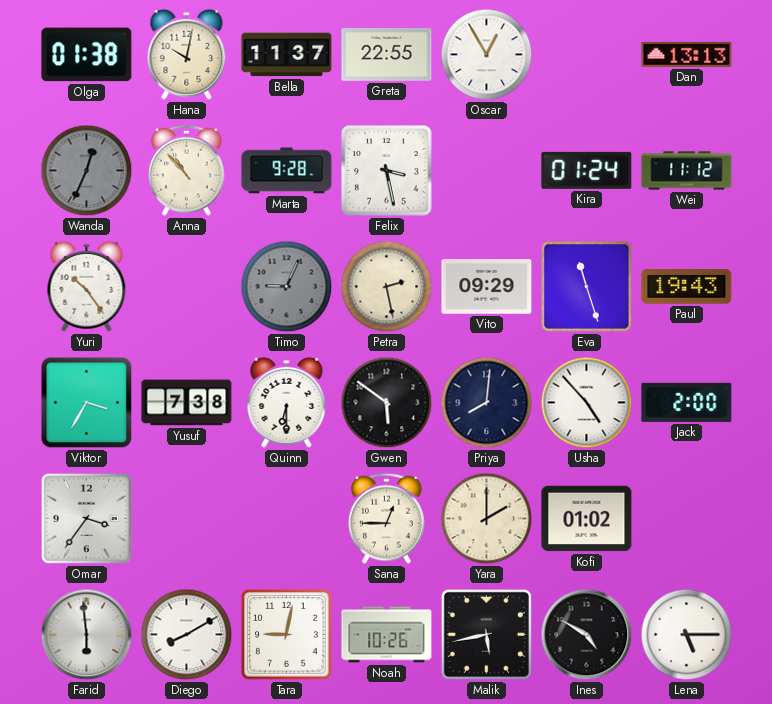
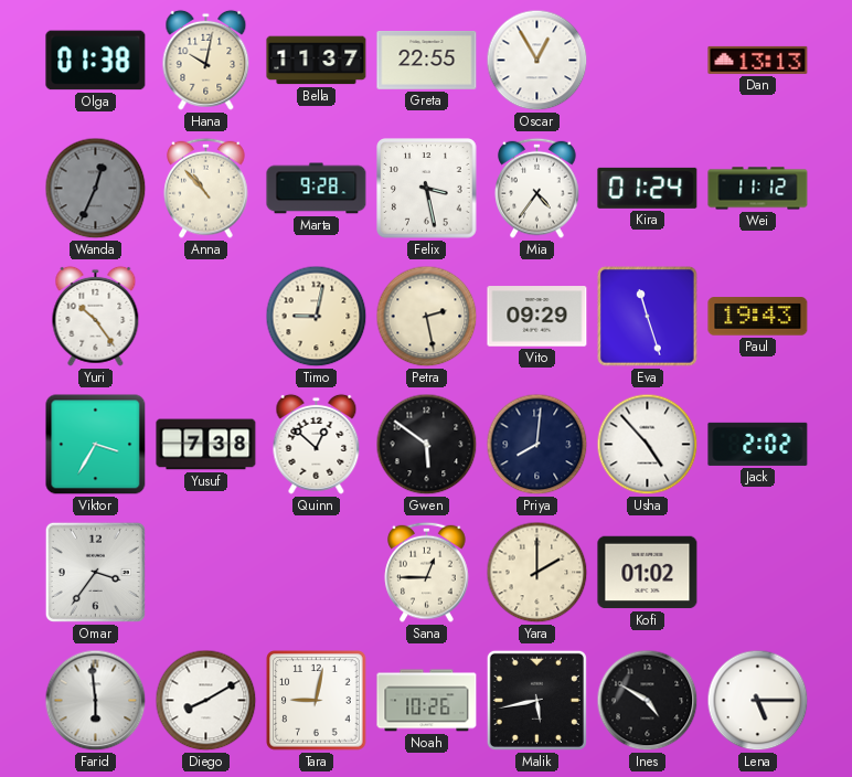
Mia: none -> 4:36 (537, 188)
Timo: 9:04 -> 9:02 (317, 317)
Timo dial: grey -> cream (317, 317)
Quinn: 6:30 -> 12:52 (317, 444)
Jack: 2:00 -> 2:02 (758, 444)
